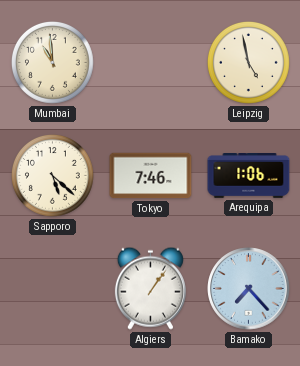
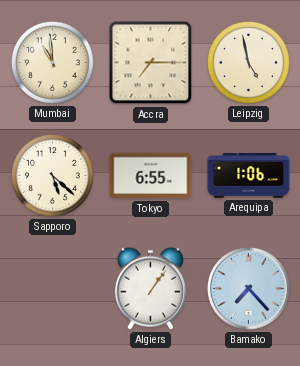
Accra: none -> 7:15 (151, 63)
Tokyo: 7:46 -> 6:55 (151, 176)
